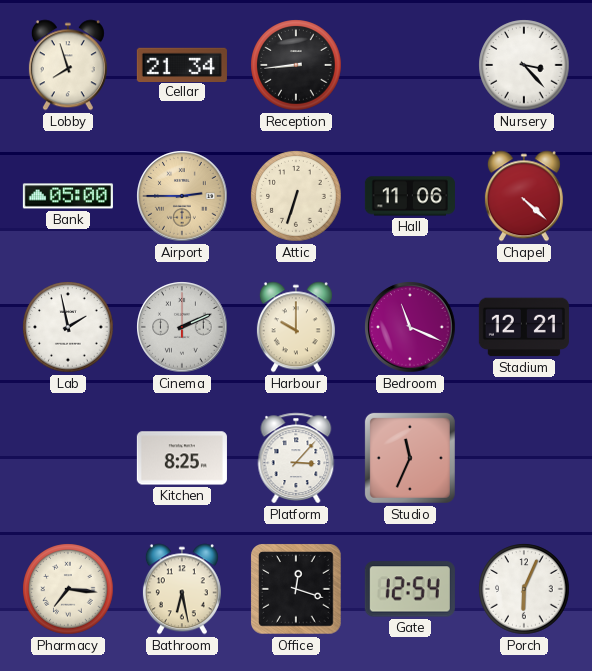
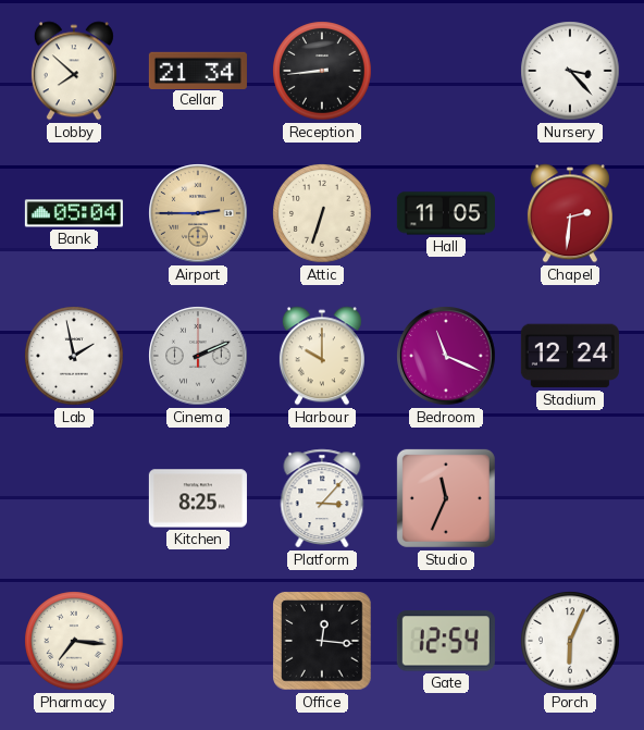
Lobby: 7:57 -> 7:52 (74, 71)
Bank: 05:00 -> 05:04 (74, 213)
Hall: 11:06 -> 11:05 (446, 213)
Chapel: 4:22 -> 2:31 (570, 213)
Stadium: 12:21 -> 12:24 (570, 356)
Bathroom: 6:28 -> none (182, 589)
Office: 12:18 -> 12:16 (322, 641)
